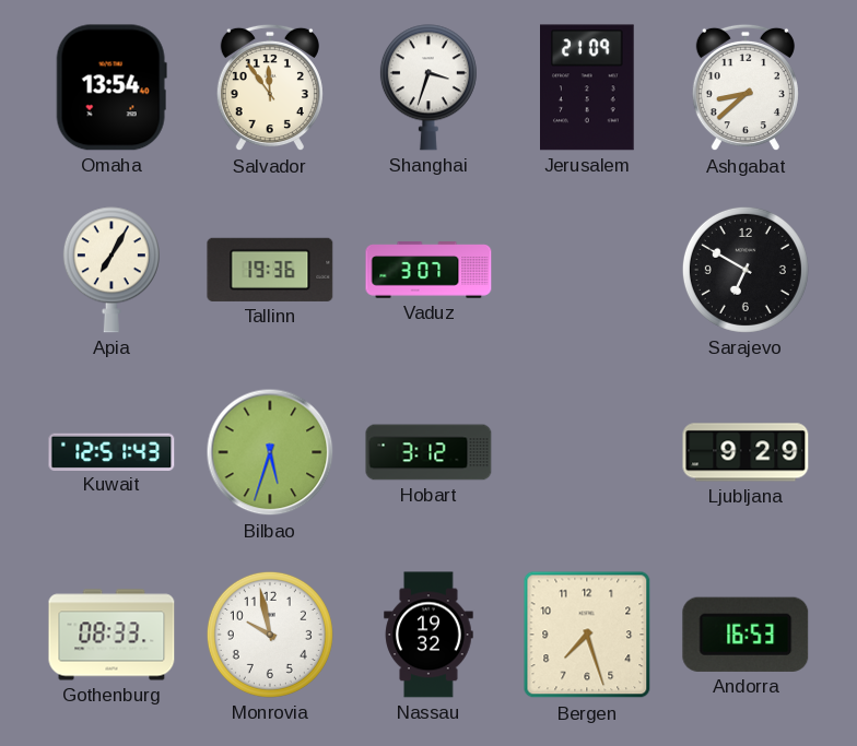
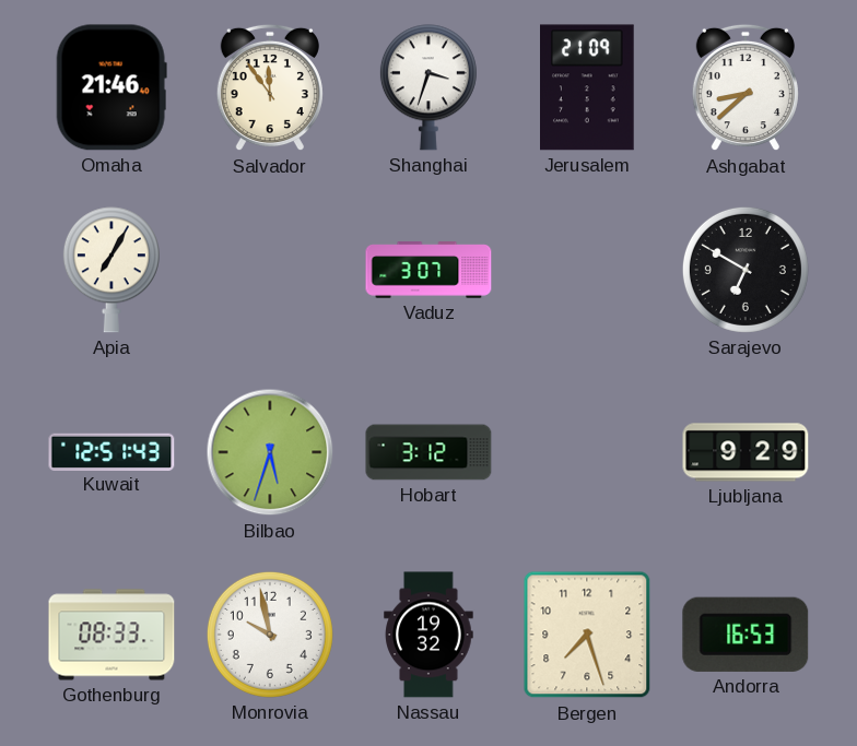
Omaha: 13:54 -> 21:46 (111, 87)
Tallinn: 19:36 -> none (270, 270)
